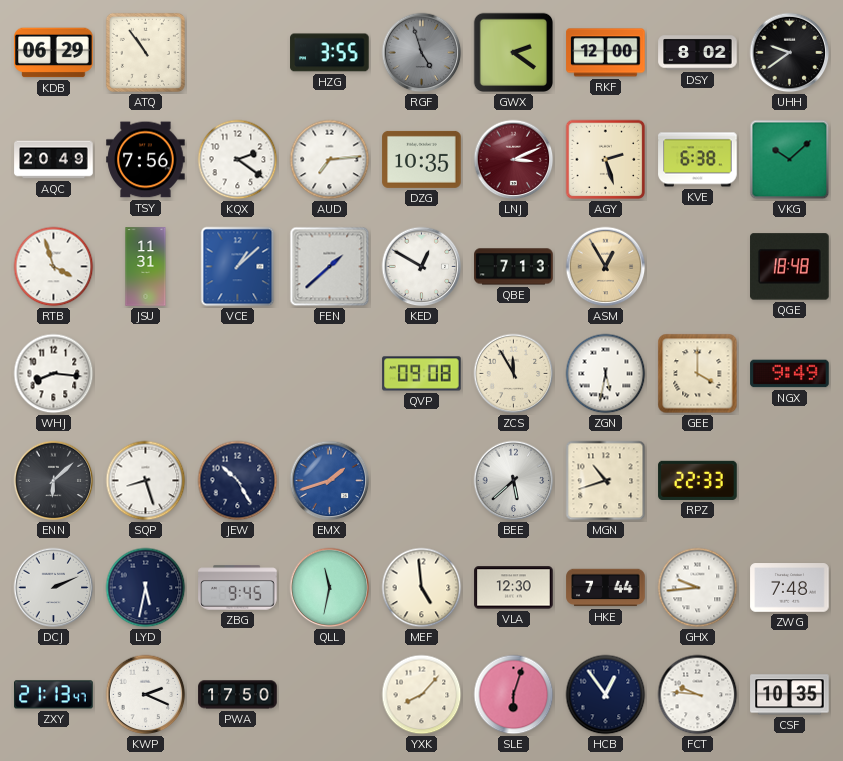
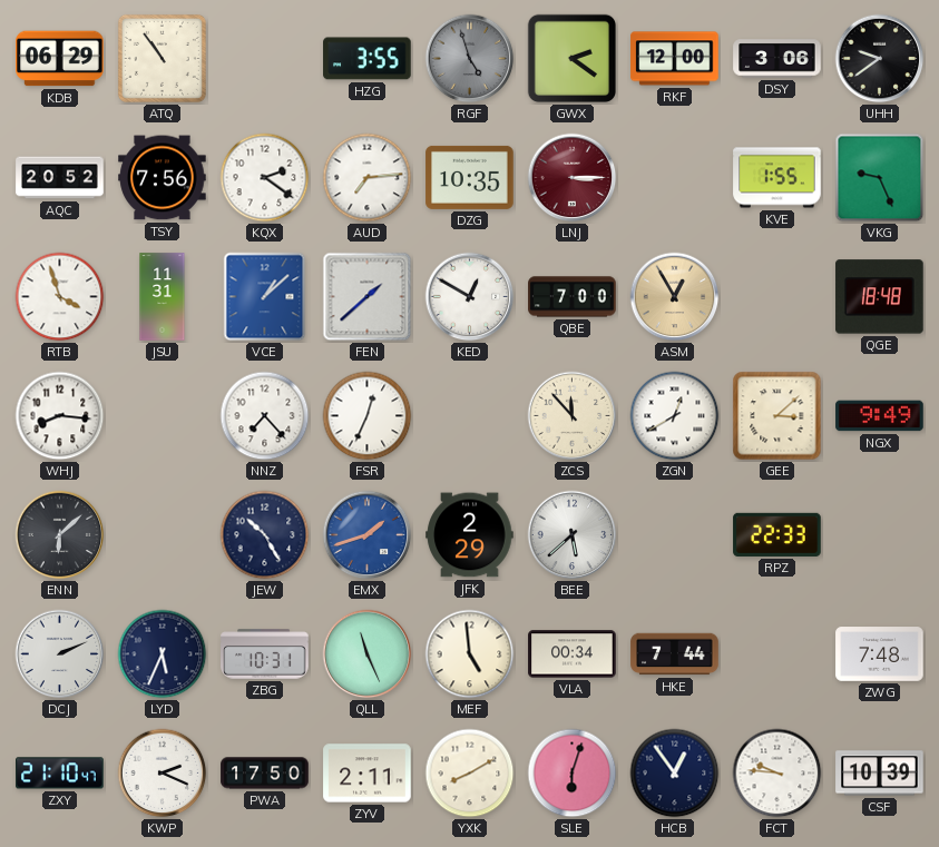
DSY: 8:02 -> 3:06 (777, 59)
AQC: 20:49 -> 20:52 (60, 178)
LNJ: 3:11 -> 3:15 (573, 178)
AGY: 2:27 -> none (606, 160)
KVE: 6:38 -> 1:55 (777, 178)
VKG: 10:08 -> 9:26 (880, 178)
QBE: 7:13 -> 7:00 (573, 297)
NNZ: none -> 7:23 (265, 416)
FSR: none -> 12:34 (368, 416)
QVP: 09:08 -> none (422, 374)
ZCS: 11:55 -> 11:53 (573, 416)
ZGN: 5:32 -> 12:40 (675, 416)
GEE: 4:00 -> 3:08 (777, 416)
SQP: 8:27 -> none (146, 481)
JFK: none -> 2:29 (470, 535)
MGN: 10:42 -> none (606, 481)
LYD: 5:32 -> 5:34 (163, 654)
ZBG: 9:45 -> 10:31 (265, 654)
QLL: 11:32 -> 11:26 (368, 654)
VLA: 12:30 -> 00:34 (573, 654)
GHX: 9:44 -> none (698, 588)
ZXY: 21:13 -> 21:10 (60, 774)
ZYV: none -> 2:11 (368, 774)
YXK: 8:07 -> 8:10 (470, 774)
CSF: 10:35 -> 10:39 (880, 774)
